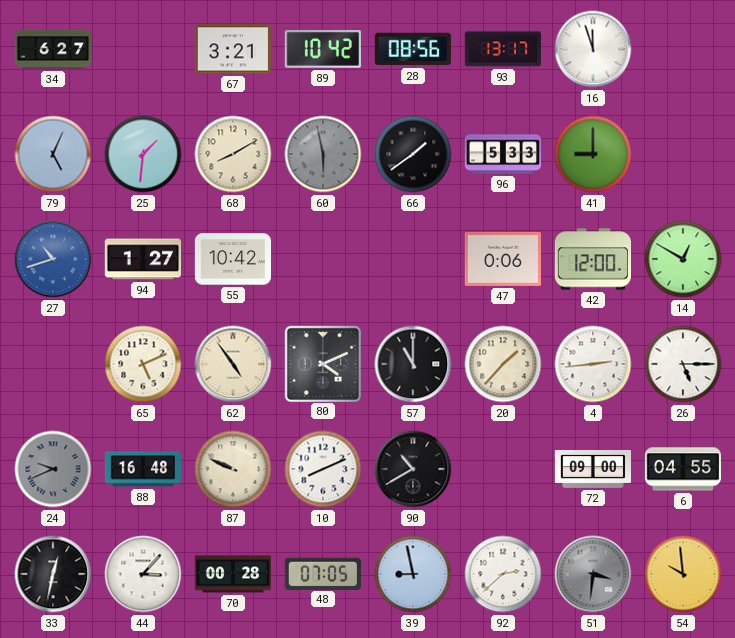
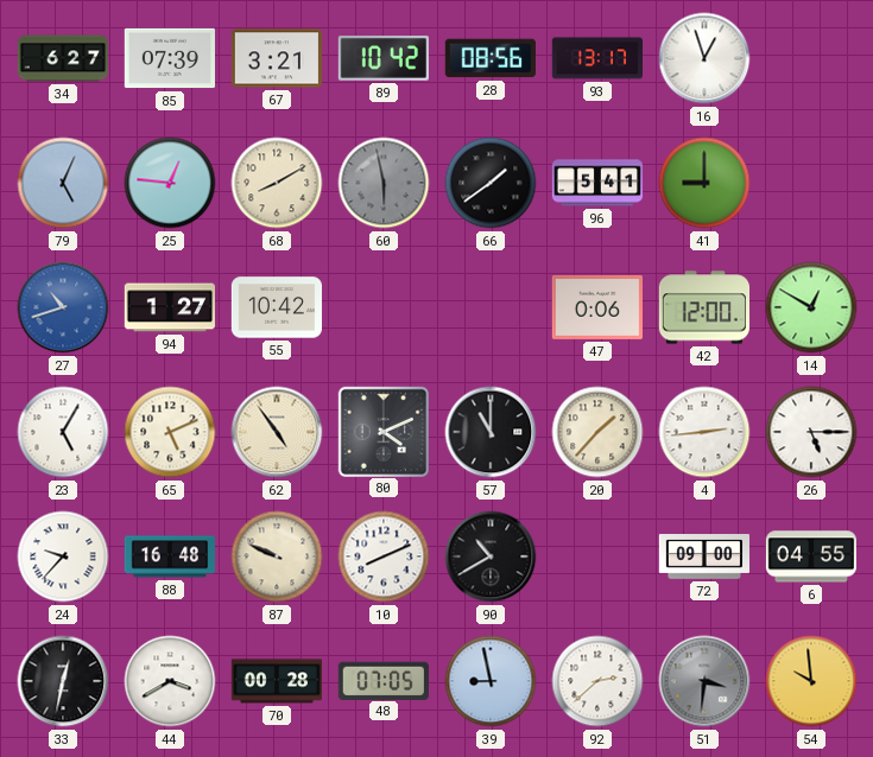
85: none -> 07:39 (169, 58)
16: 11:57 -> 12:57 (704, 58)
25: 1:31 -> 12:46 (170, 183)
96: 5:33 -> 5:41 (597, 183)
23: none -> 5:05 (63, 432)
24: 9:41 -> 9:37 (63, 556)
24 dial: grey -> white (63, 556)
44: 3:07 -> 3:40 (170, 681)
